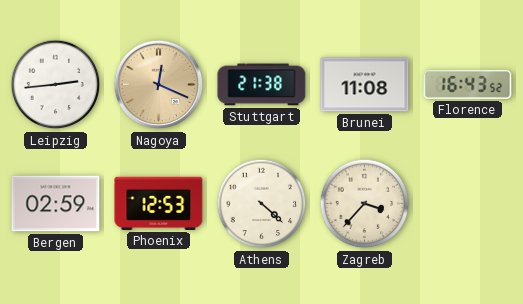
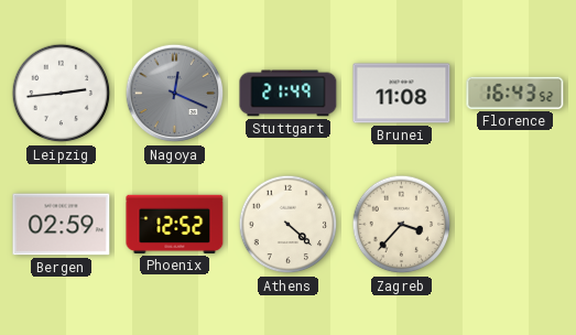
Nagoya dial: champagne -> grey (175, 94)
Stuttgart: 21:38 -> 21:49 (289, 94)
Phoenix: 12:53 -> 12:52 (175, 224)
